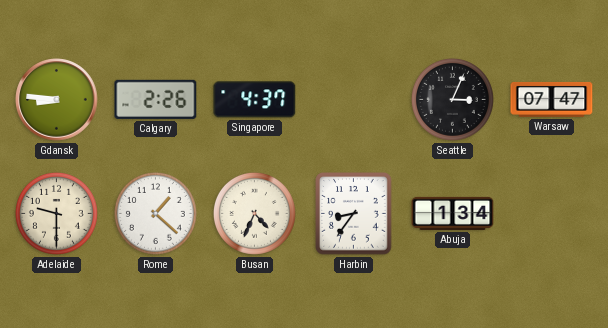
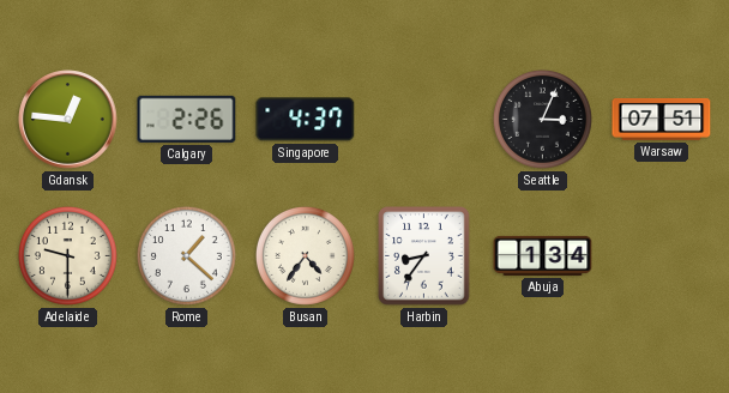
Gdansk: 8:46 -> 12:46 (68, 120)
Warsaw: 07:47 -> 07:51 (662, 119)
Busan: 4:34 -> 4:36 (305, 255)
